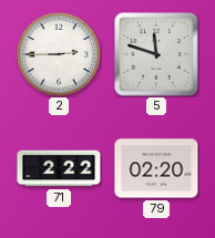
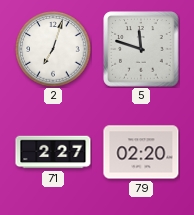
2: 2:45 -> 7:03 (53, 49)
71: 2:22 -> 2:27 (53, 152)
